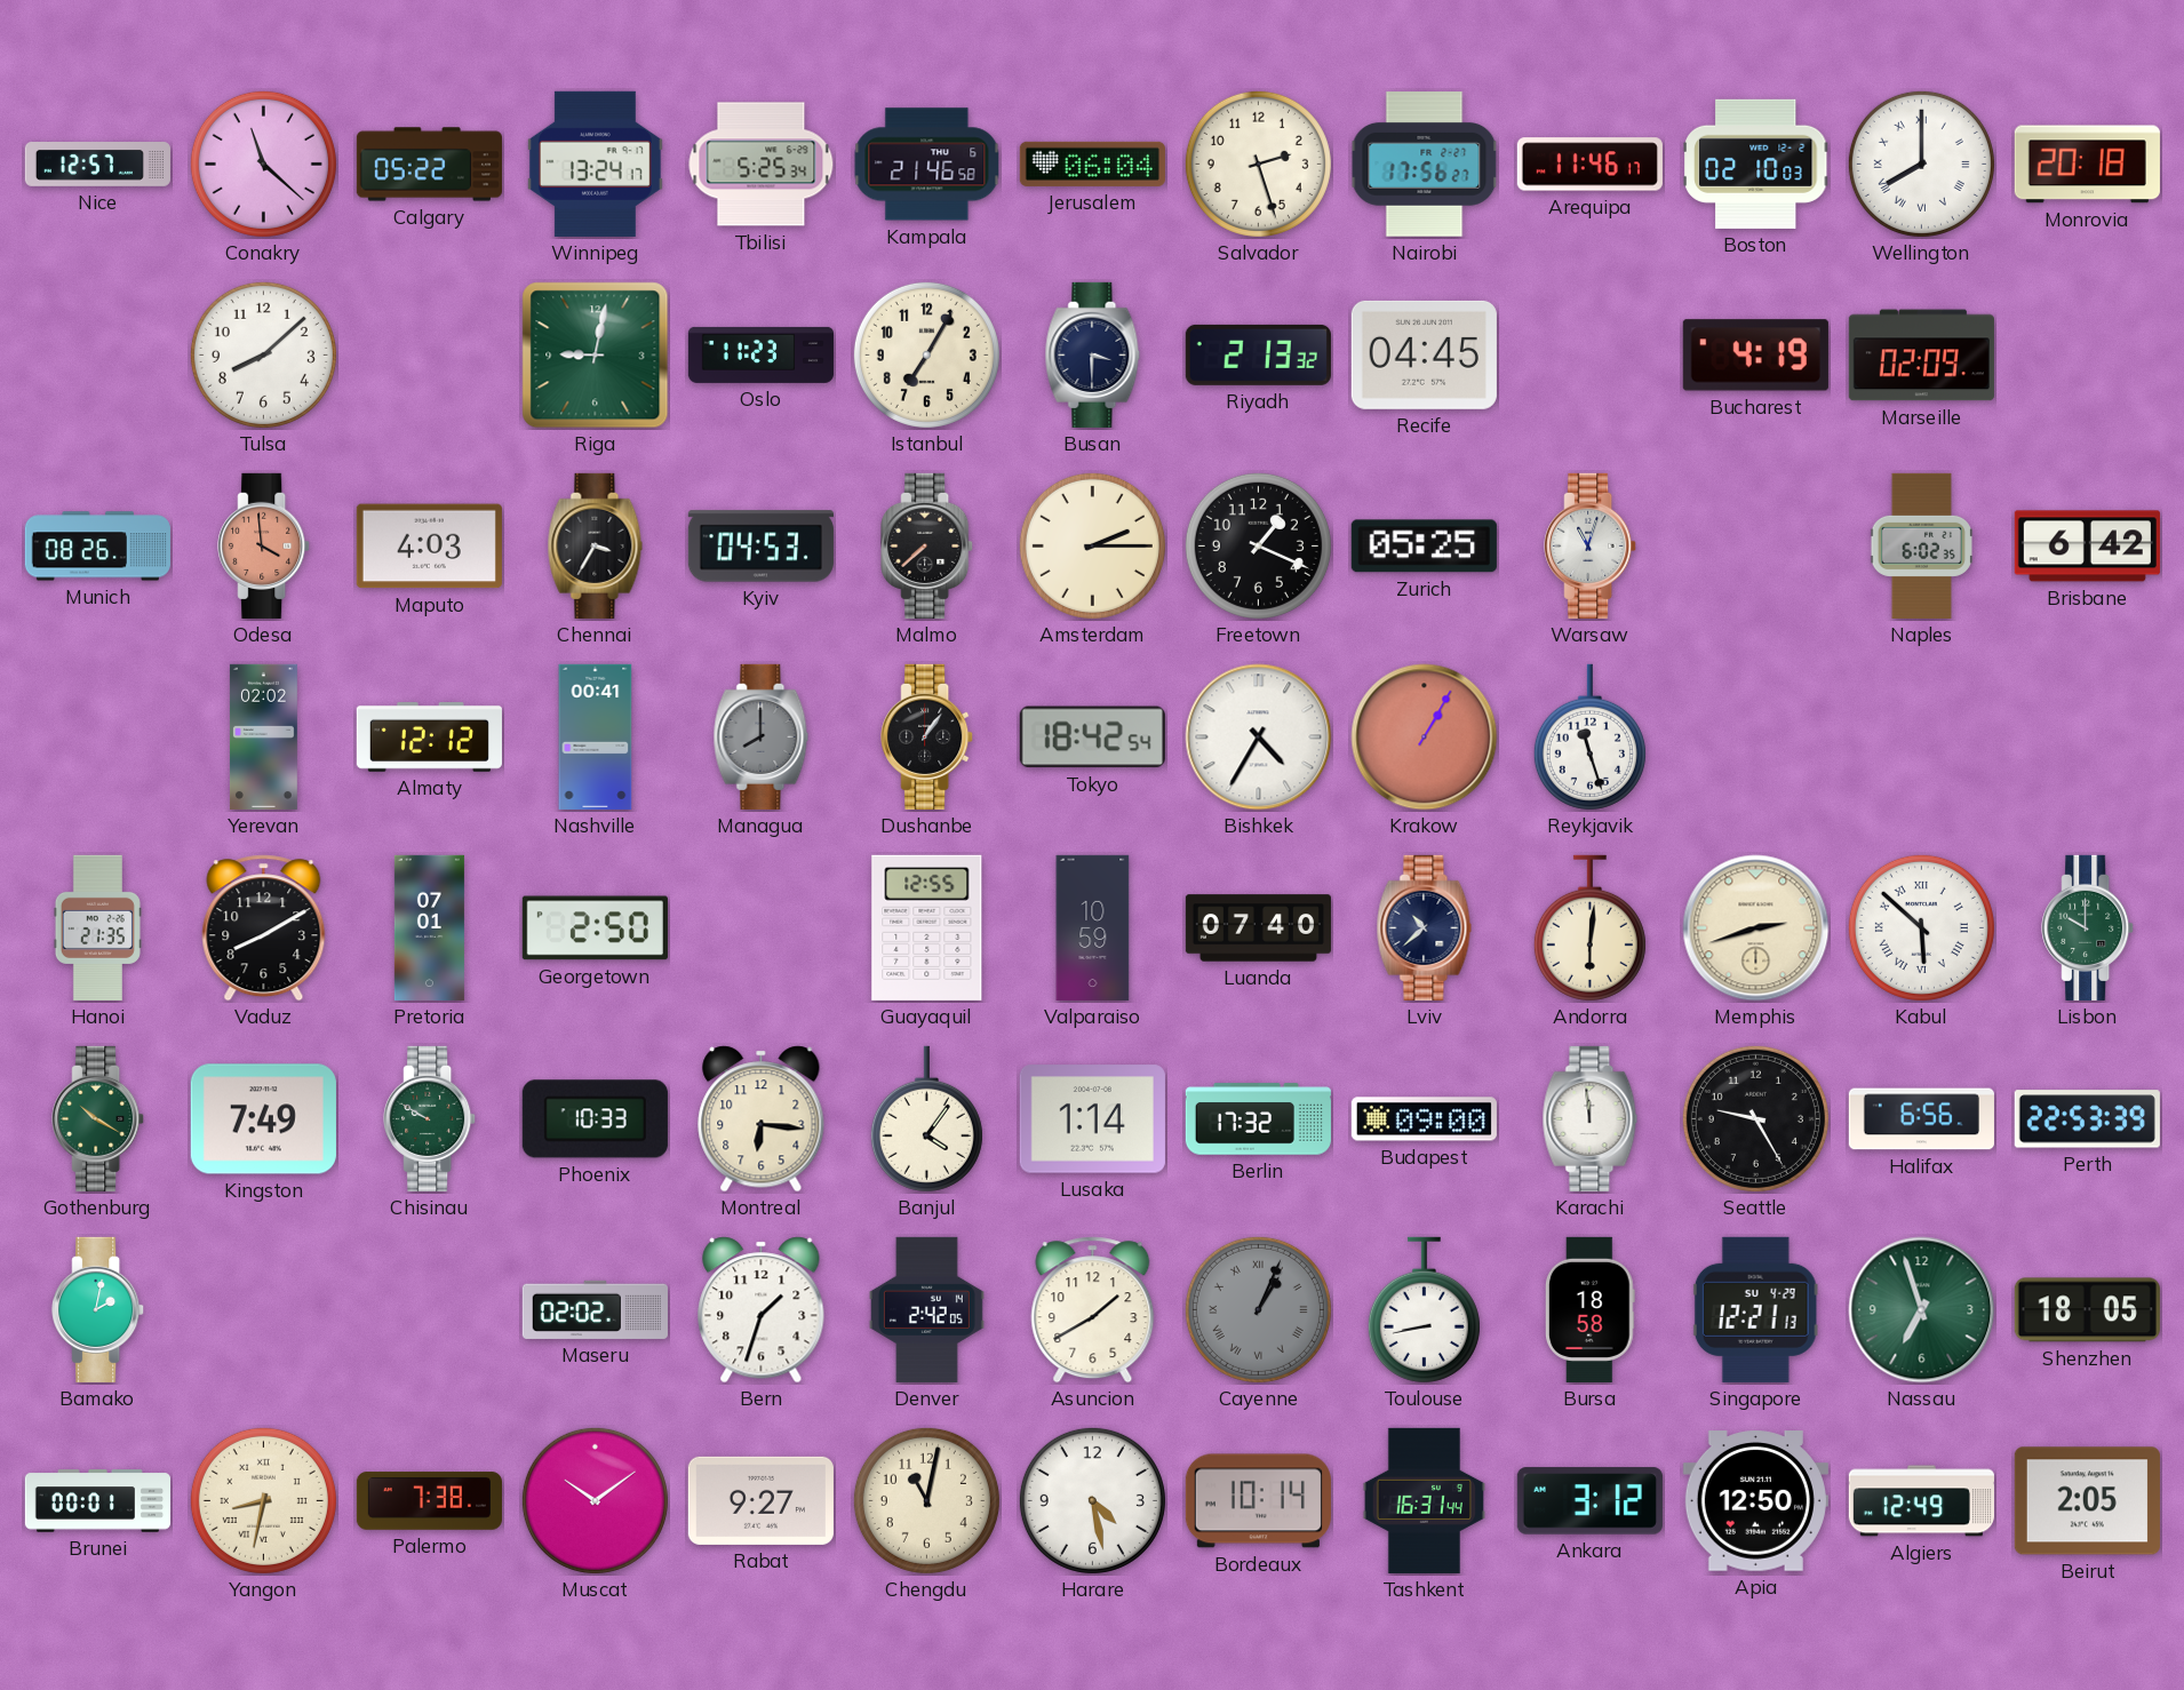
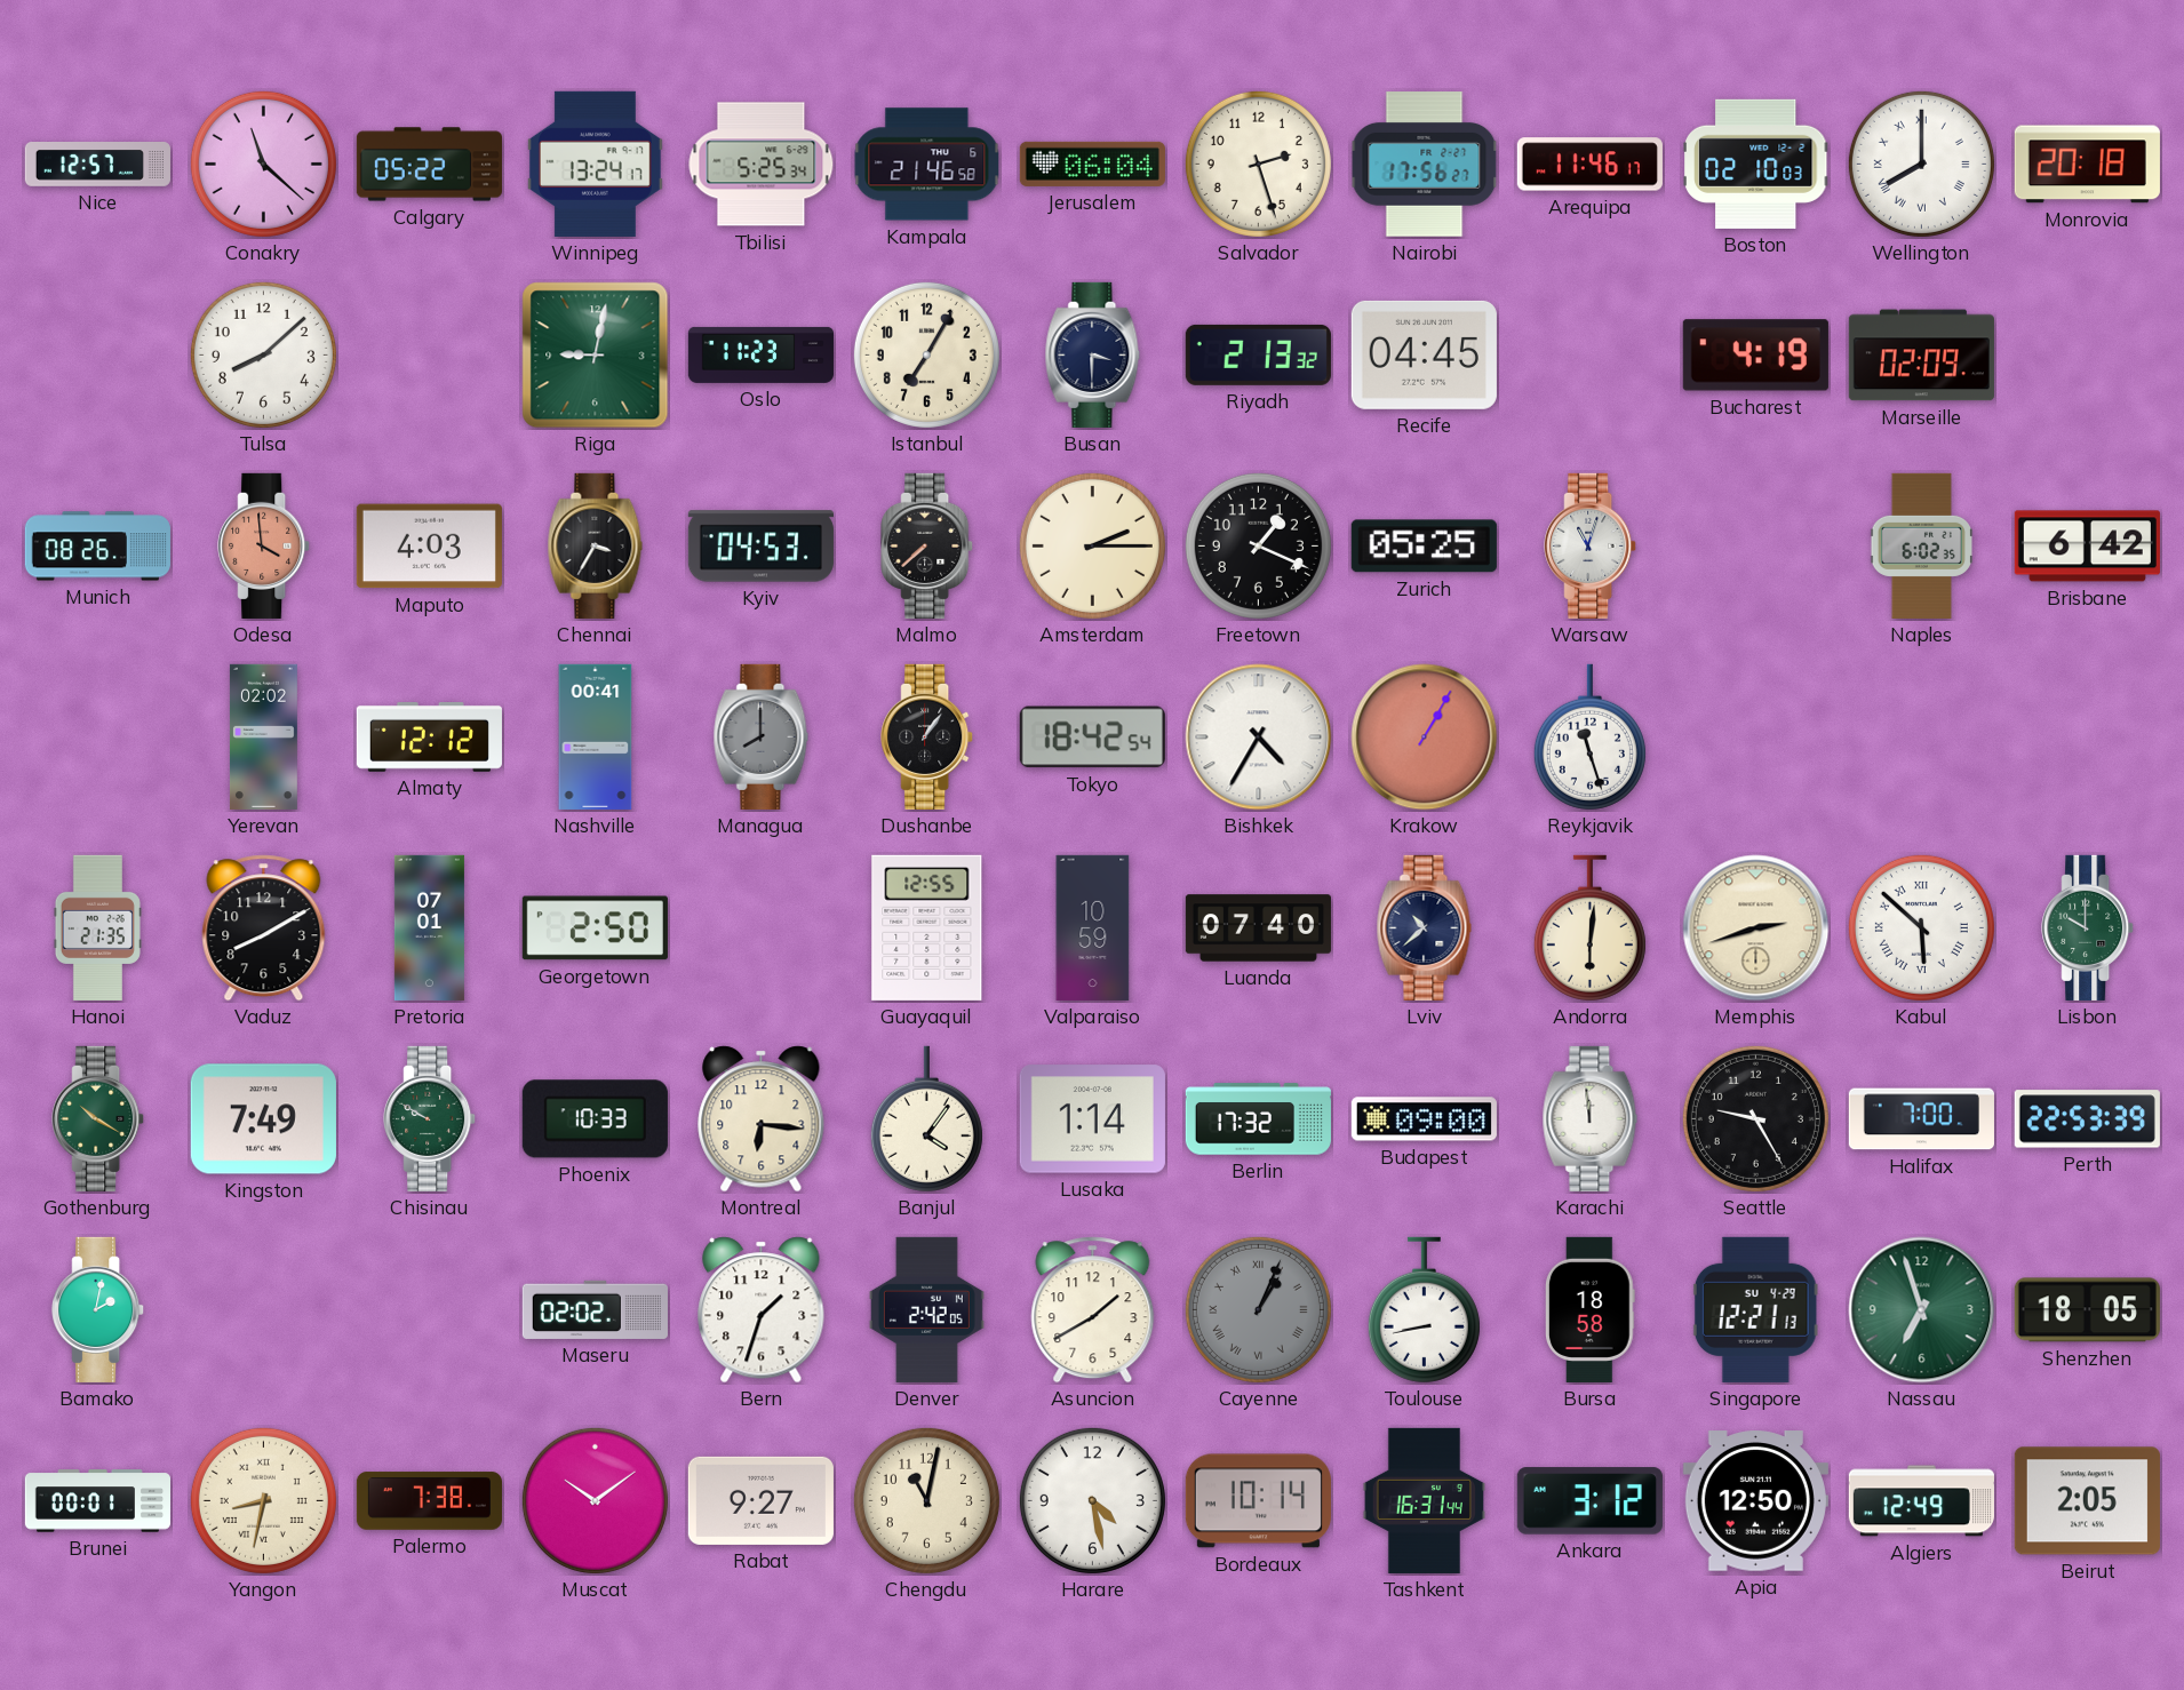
Halifax: 6:56 -> 7:00 (1921, 1119)
